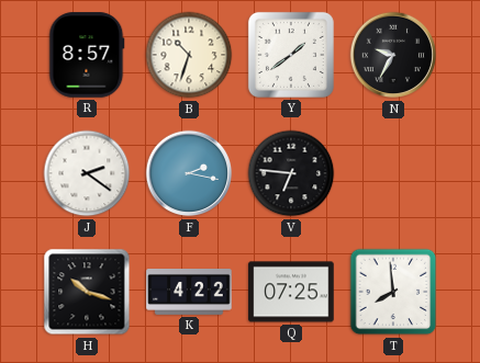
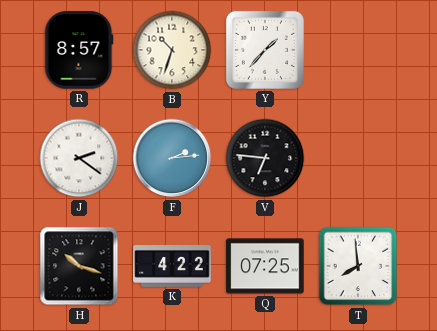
Y: 1:39 -> 1:37 (265, 50)
N: 9:35 -> none (393, 55)
F: 2:17 -> 2:14 (172, 158)
